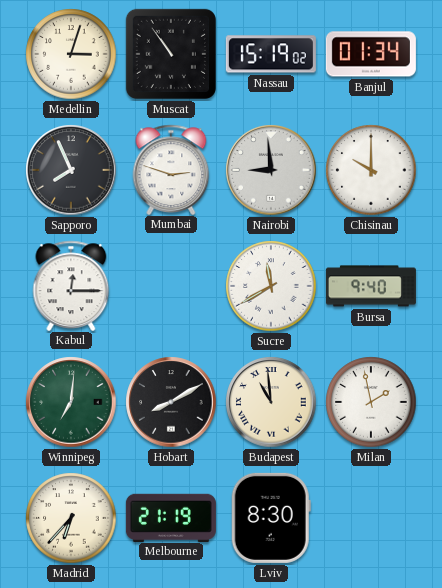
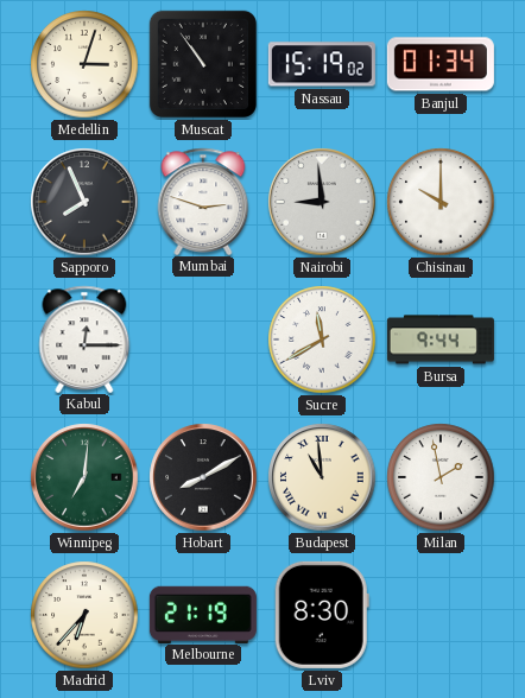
Bursa: 9:40 -> 9:44 (441, 340)
